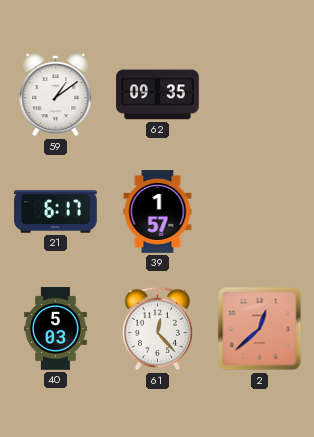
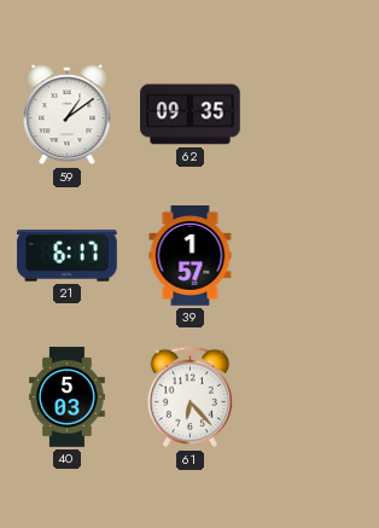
61: 12:23 -> 6:23 (191, 398)
2: 12:38 -> none (260, 329)
